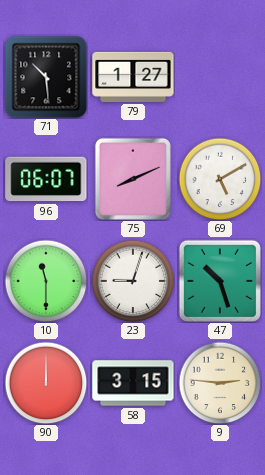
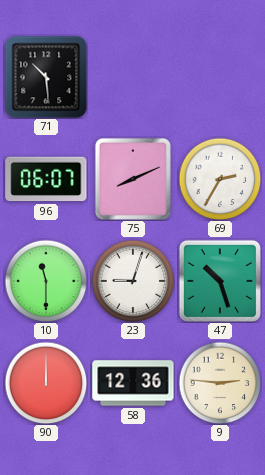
79: 1:27 -> none (133, 77)
69: 5:10 -> 2:35 (220, 179)
58: 3:15 -> 12:36 (133, 383)
